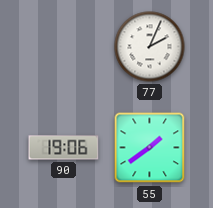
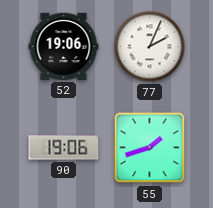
52: none -> 19:06 (64, 46)
55: 1:39 -> 1:42 (150, 148)
